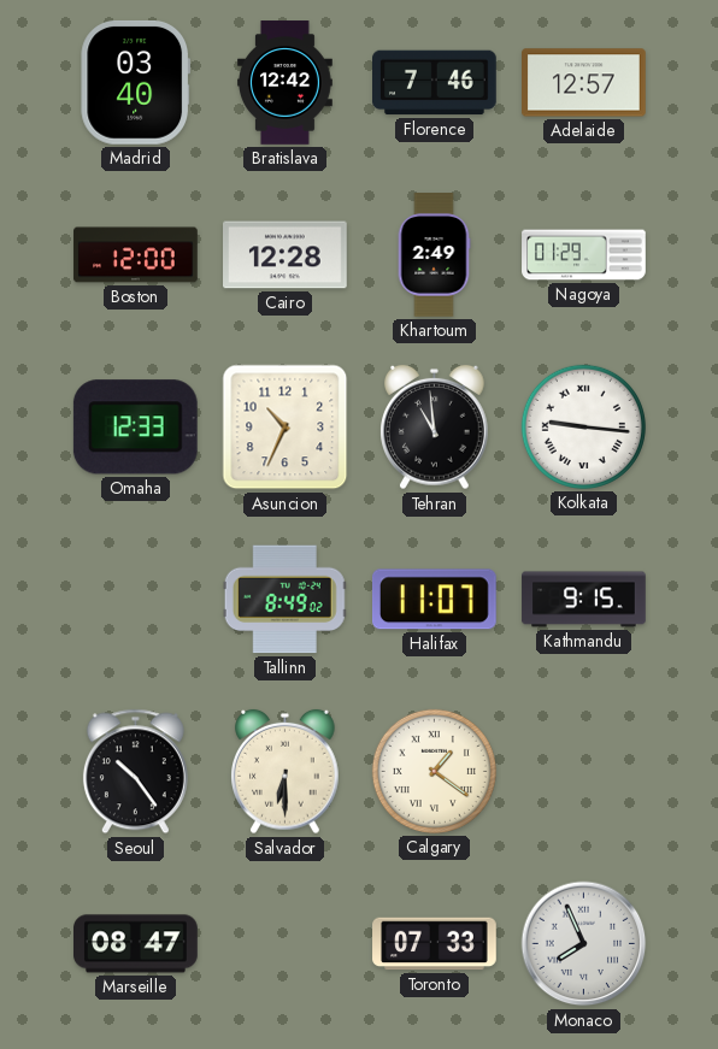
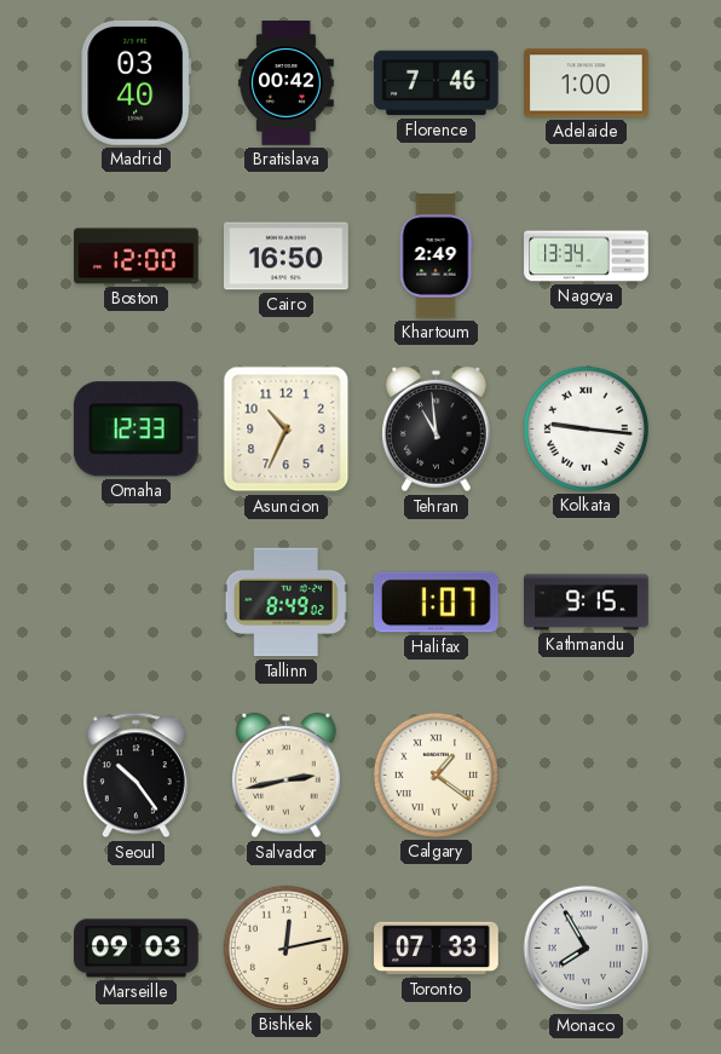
Bratislava: 12:42 -> 00:42 (287, 83)
Adelaide: 12:57 -> 1:00 (587, 83)
Cairo: 12:28 -> 16:50 (287, 257)
Nagoya: 01:29 -> 13:34 (587, 257)
Halifax: 11:07 -> 1:07 (436, 603)
Salvador: 6:30 -> 2:43 (287, 776)
Marseille: 08:47 -> 09:03 (137, 949)
Bishkek: none -> 12:13 (285, 948)
Monaco: 7:56 -> 7:55 (587, 949)
